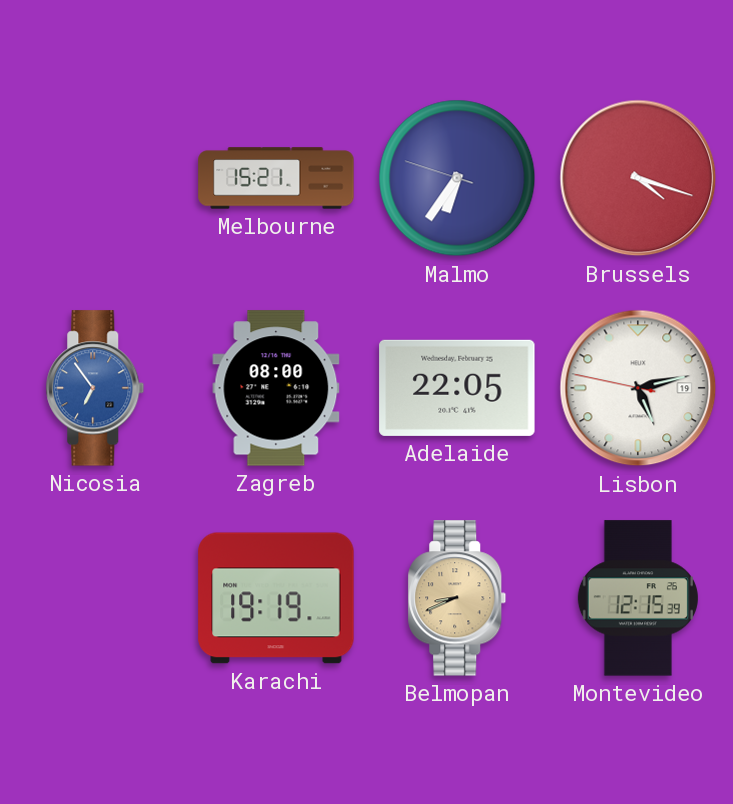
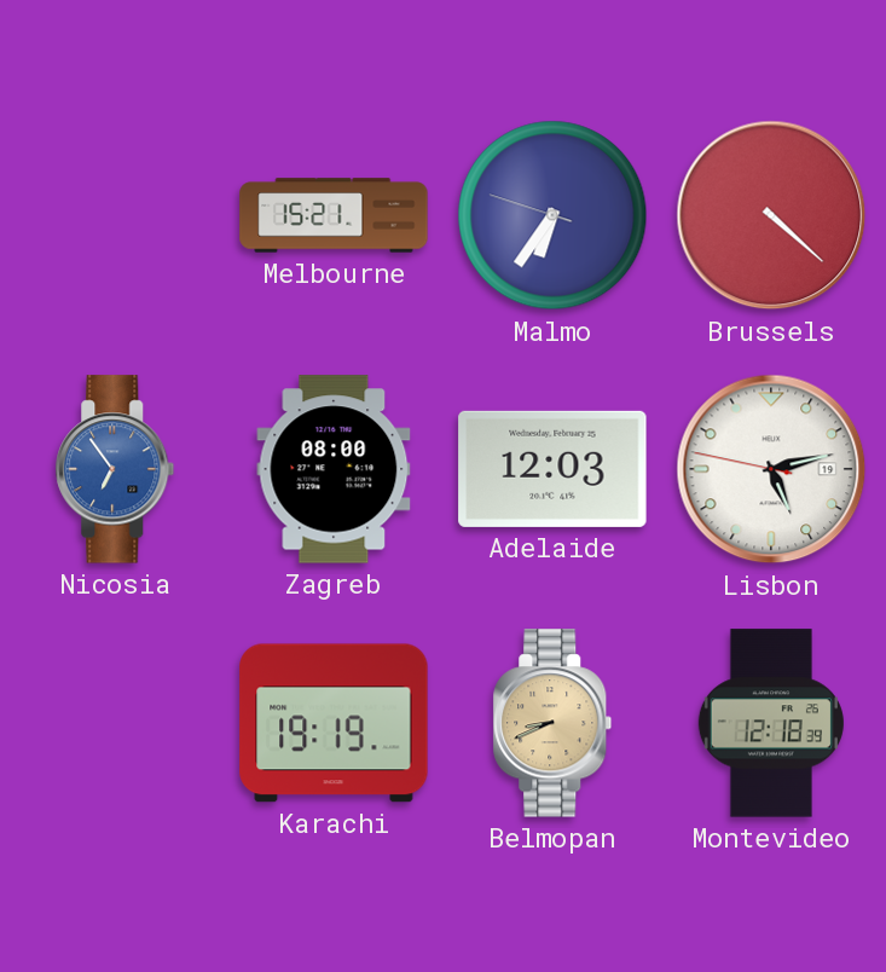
Brussels: 4:18 -> 4:22 (771, 215)
Adelaide: 22:05 -> 12:03 (552, 469)
Montevideo: 12:15 -> 12:18 (771, 723)
